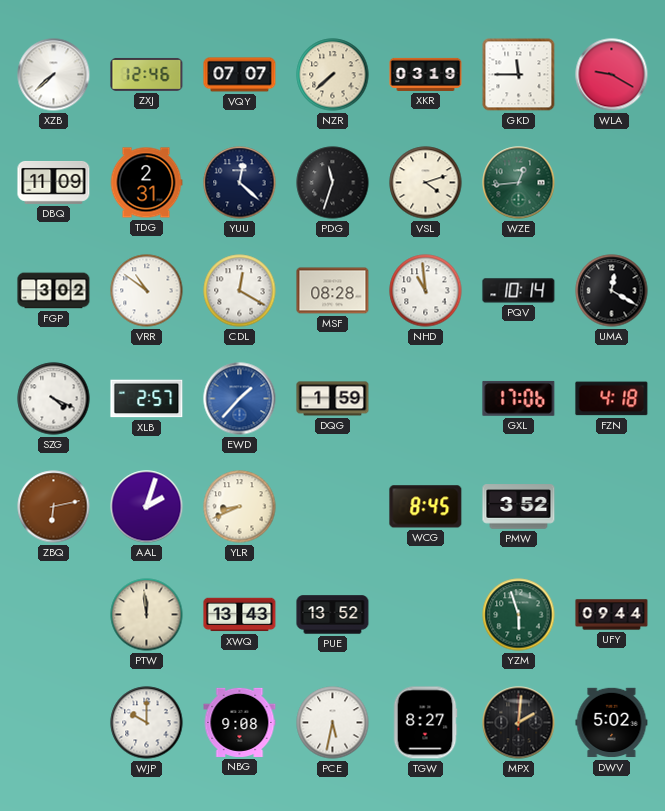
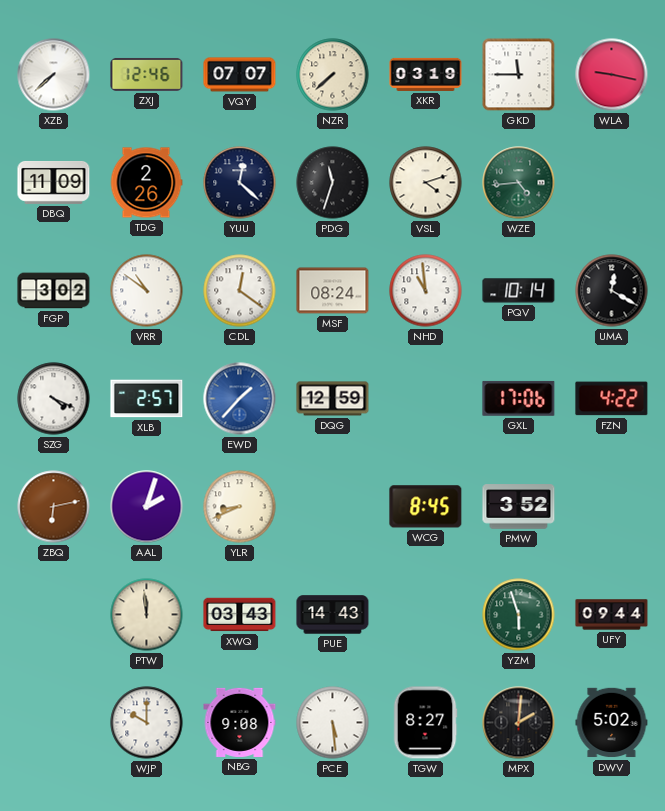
WLA: 9:20 -> 9:17 (612, 75)
TDG: 2:31 -> 2:26 (146, 183)
WZE: 12:44 -> 4:44 (519, 183)
CDL: 12:20 -> 12:21 (240, 291)
MSF: 08:28 -> 08:24 (333, 291)
DQG: 1:59 -> 12:59 (333, 399)
FZN: 4:18 -> 4:22 (612, 399)
XWQ: 13:43 -> 03:43 (240, 615)
PUE: 13:52 -> 14:43 (333, 615)
PCE: 5:32 -> 5:29 (333, 723)
